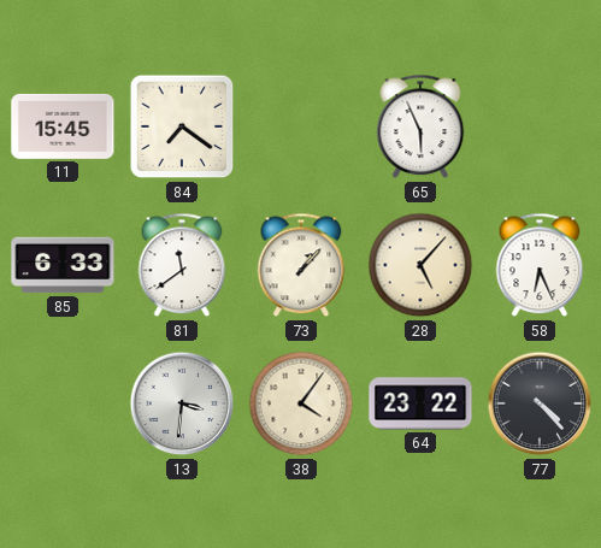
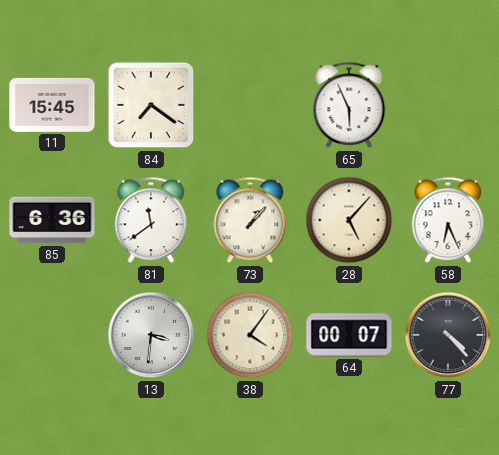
85: 6:33 -> 6:36 (52, 220)
64: 23:22 -> 00:07 (349, 335)
